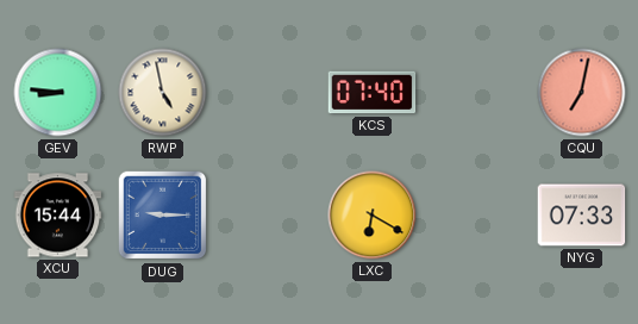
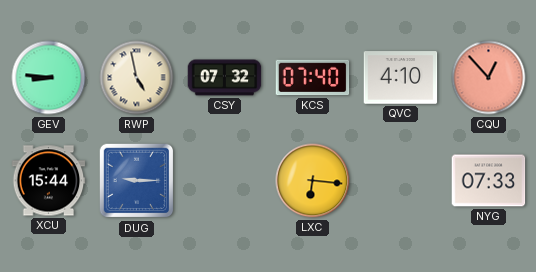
CSY: none -> 07:32 (225, 78)
QVC: none -> 4:10 (401, 78)
CQU: 7:02 -> 12:53 (489, 78)
LXC: 6:20 -> 6:16 (313, 181)
